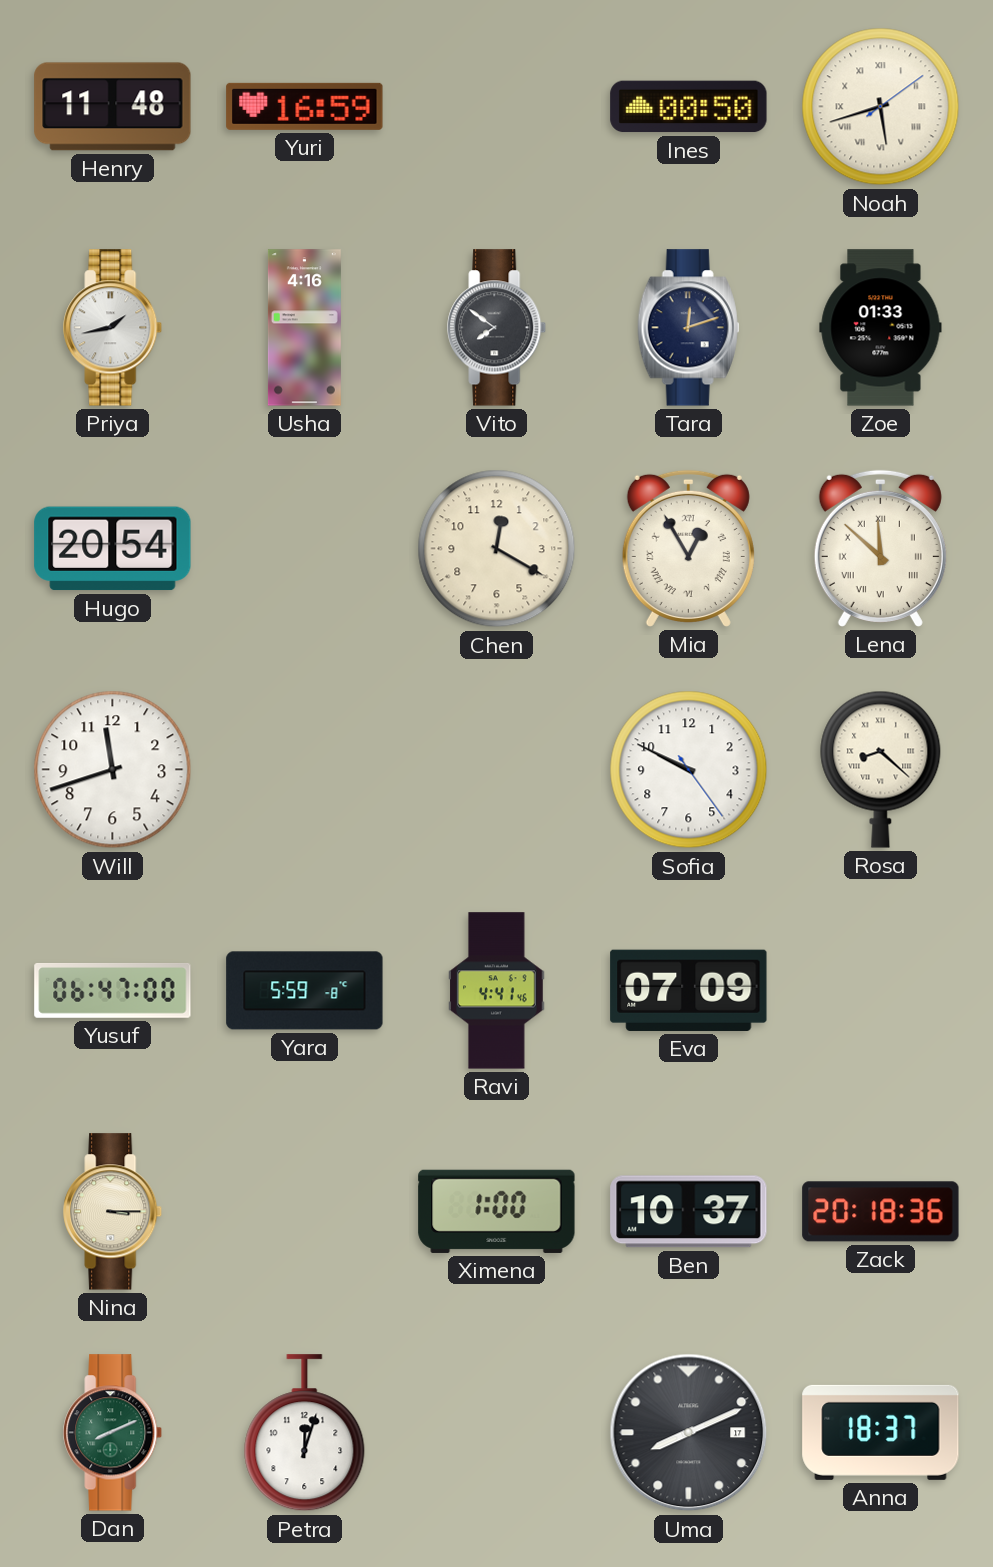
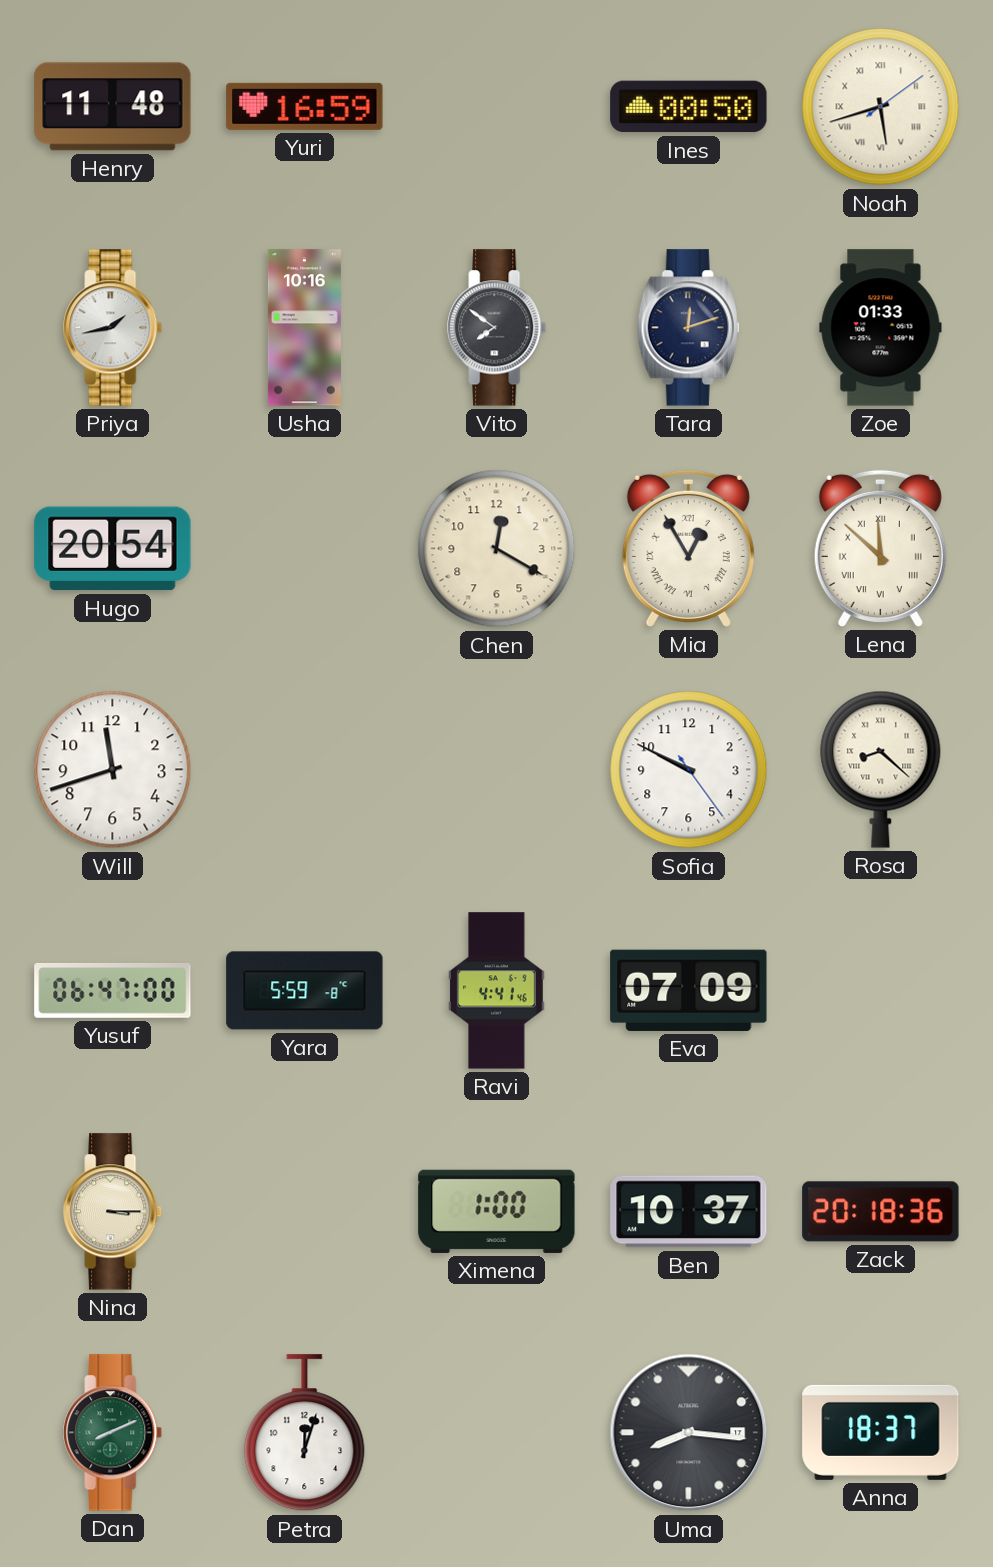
Usha: 4:16 -> 10:16 (304, 328)
Uma: 8:11 -> 8:16 (689, 1433)
